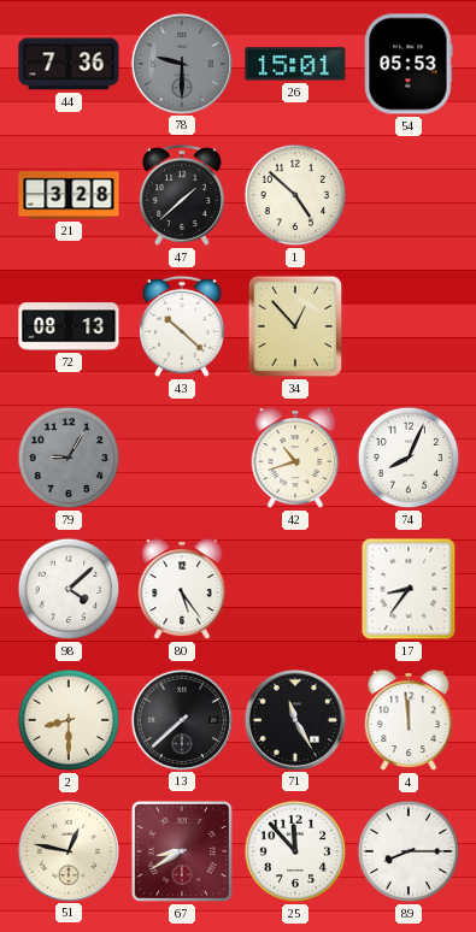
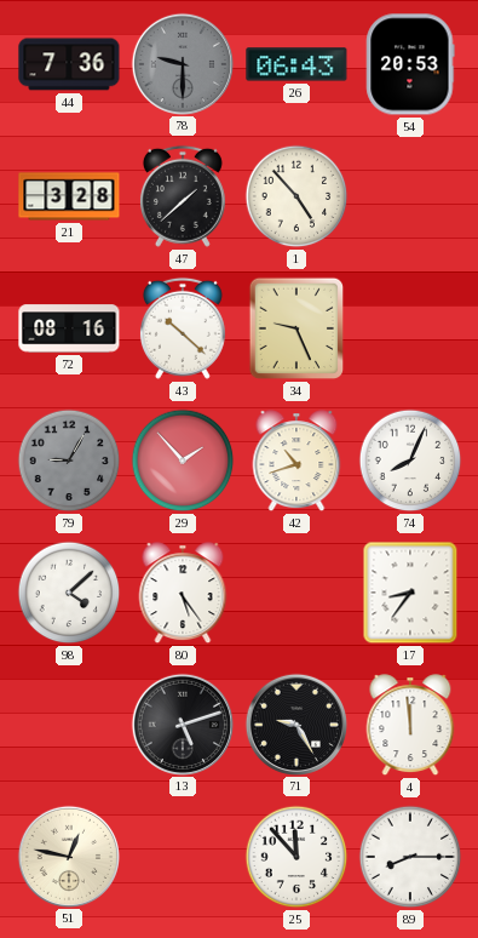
26: 15:01 -> 06:43 (296, 64)
54: 05:53 -> 20:53 (410, 64)
1: 4:52 -> 4:53 (296, 196)
72: 08:13 -> 08:16 (69, 328)
34: 12:53 -> 9:26 (296, 328)
29: none -> 1:53 (183, 461)
2: 8:30 -> none (69, 720)
13: 7:38 -> 5:12 (182, 723)
71: 11:25 -> 9:25 (295, 723)
67: 8:40 -> none (182, 851)
